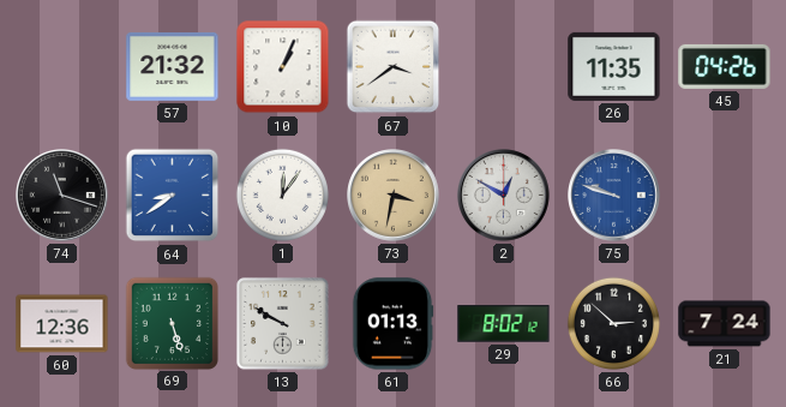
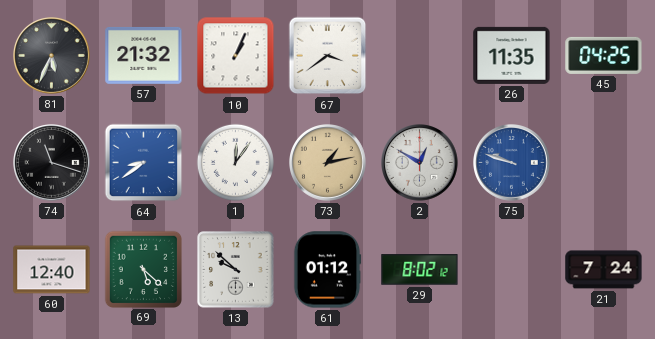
81: none -> 5:34 (52, 56)
45: 04:26 -> 04:25 (604, 55)
73: 3:32 -> 1:13 (328, 163)
60: 12:36 -> 12:40 (52, 270)
69: 5:27 -> 5:22 (143, 269)
13: 9:50 -> 9:52 (236, 270)
61: 01:13 -> 01:12 (327, 270)
66: 2:52 -> none (613, 323)
